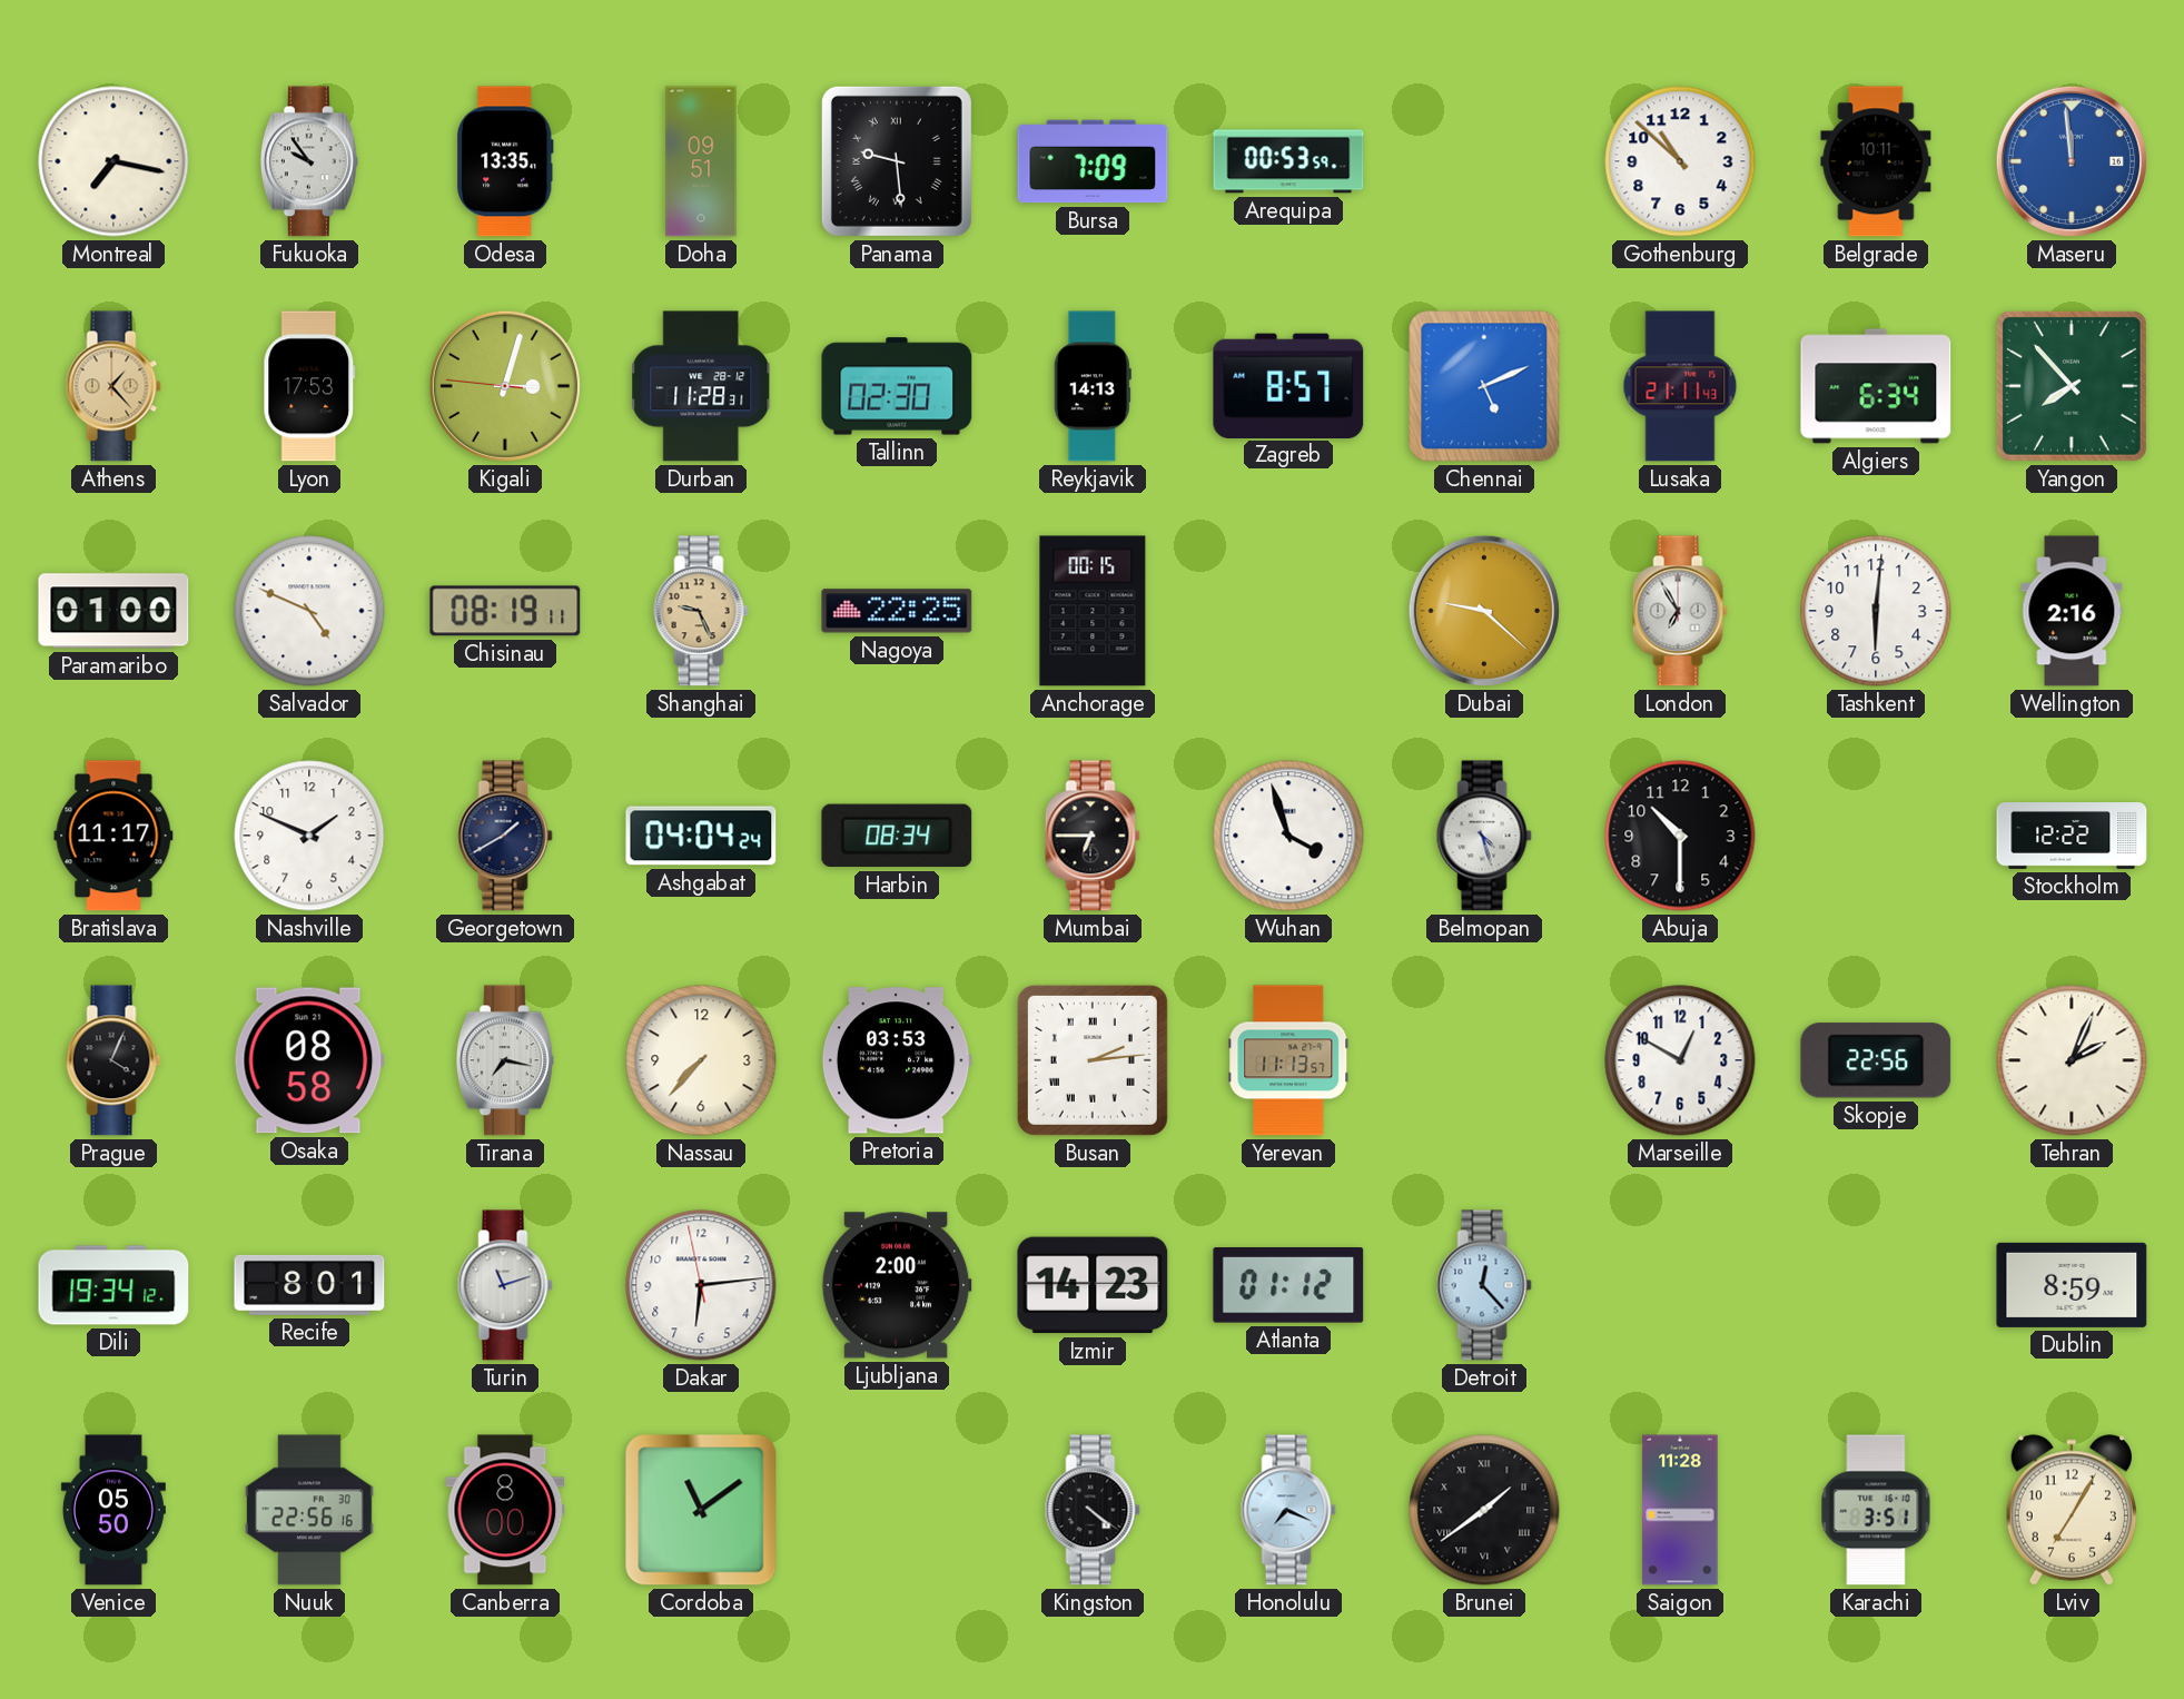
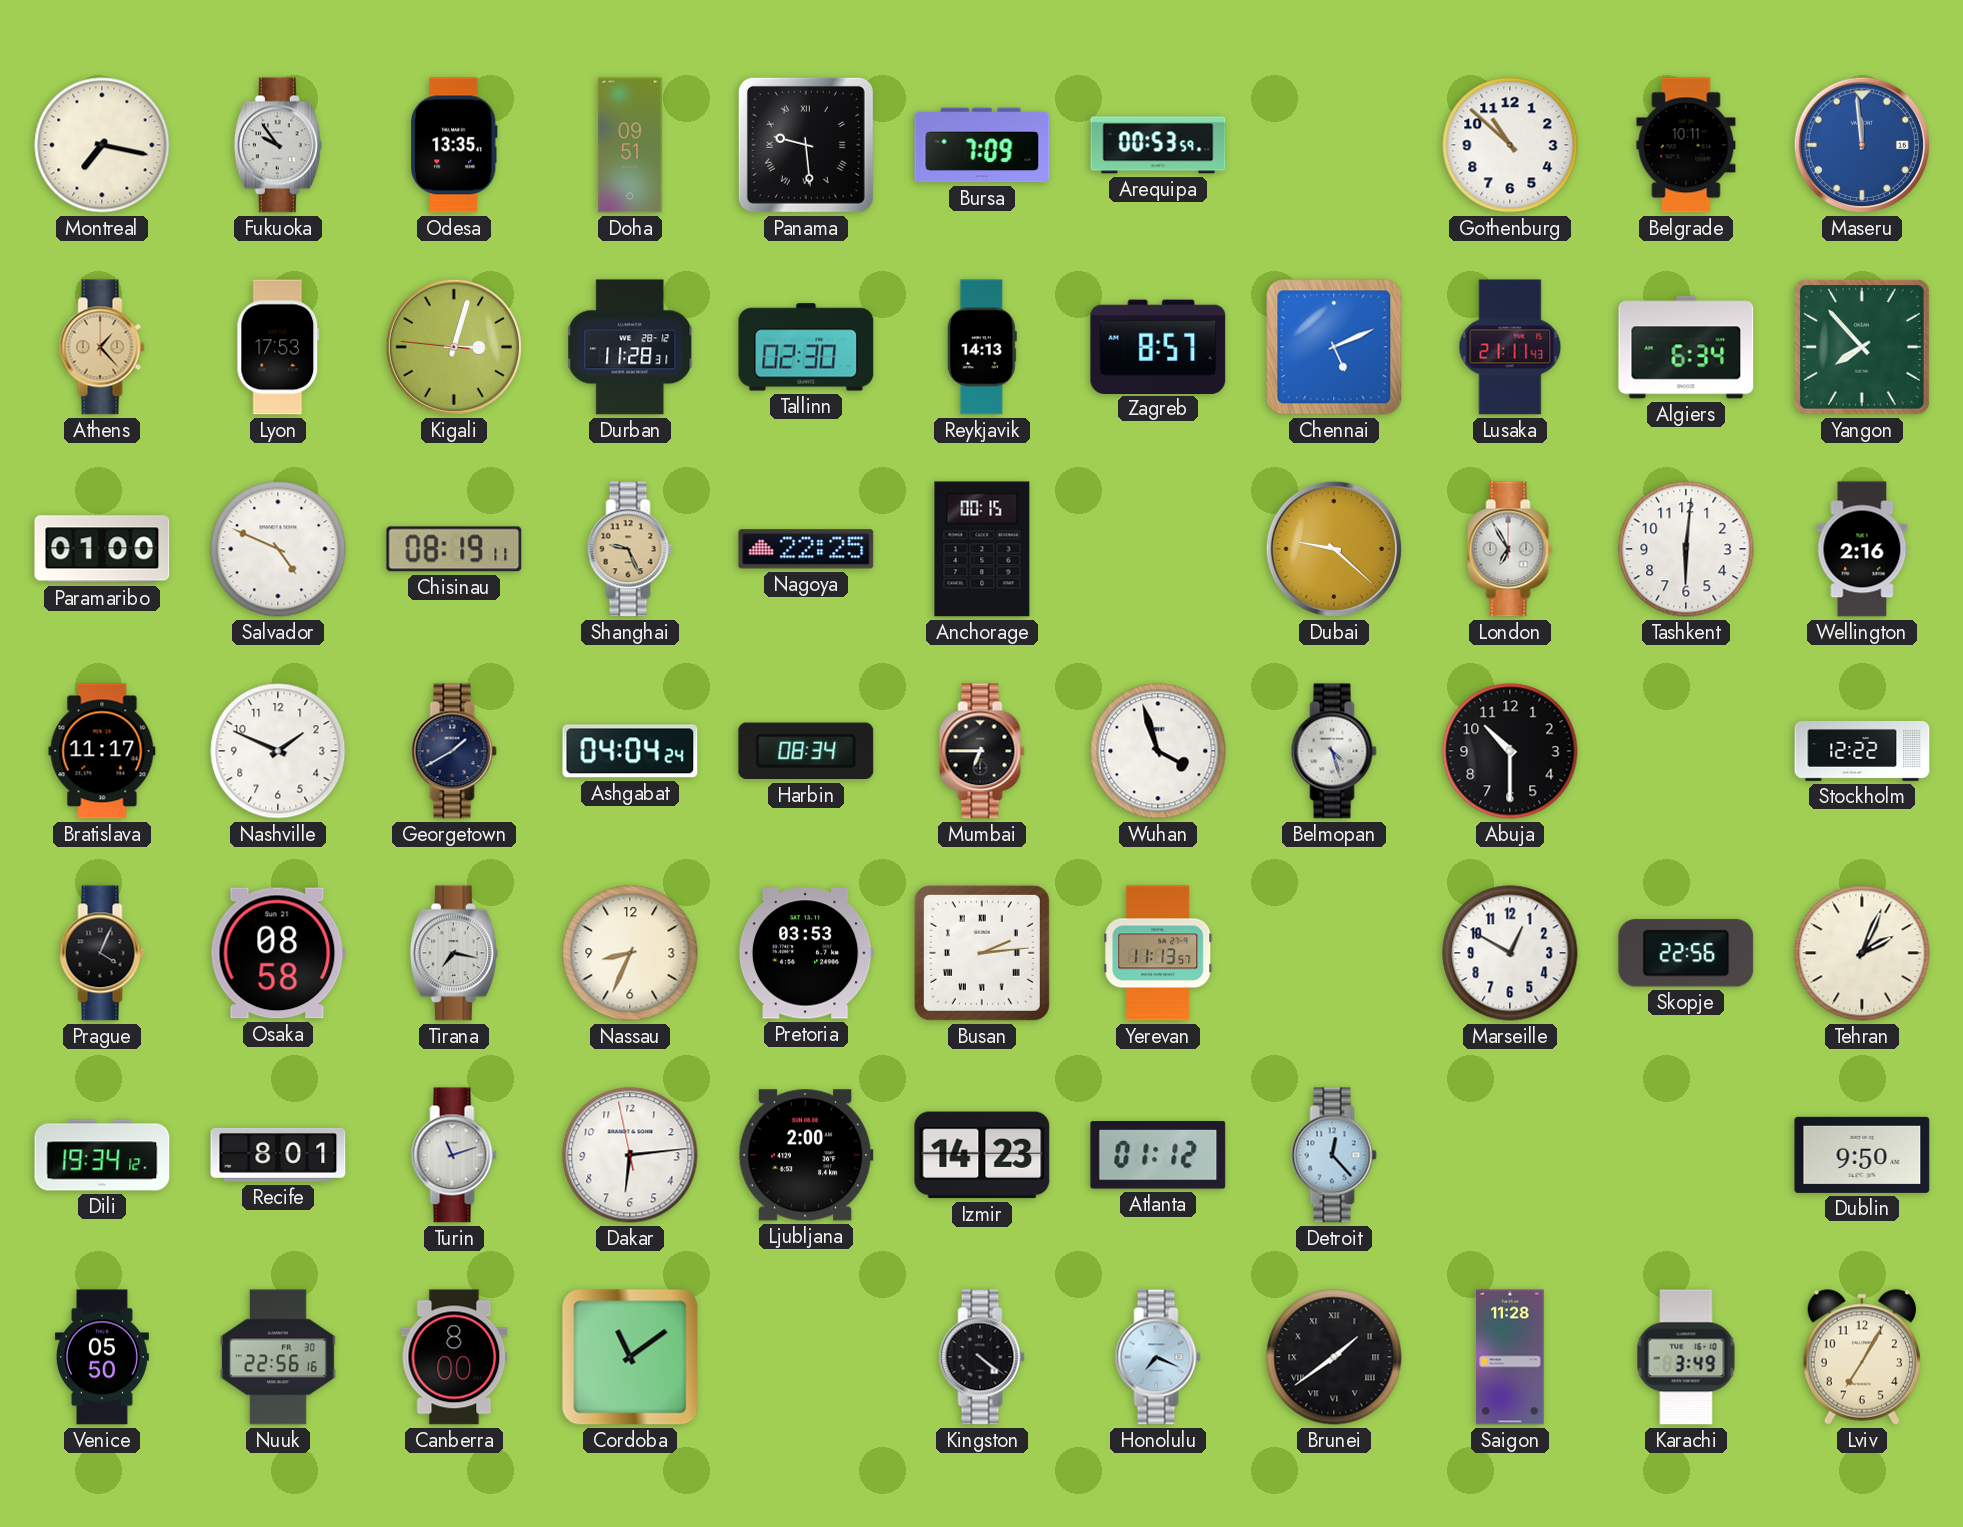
Nassau: 7:37 -> 8:34 (630, 953)
Dublin: 8:59 -> 9:50 (1862, 1155)
Karachi: 3:51 -> 3:49 (1686, 1357)
